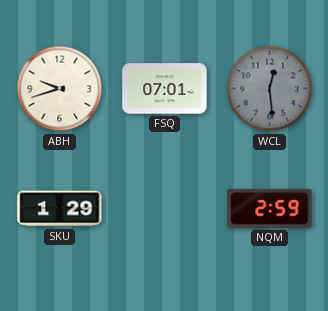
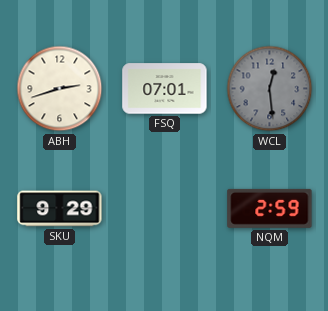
ABH: 9:42 -> 2:42 (60, 89)
SKU: 1:29 -> 9:29 (60, 209)
